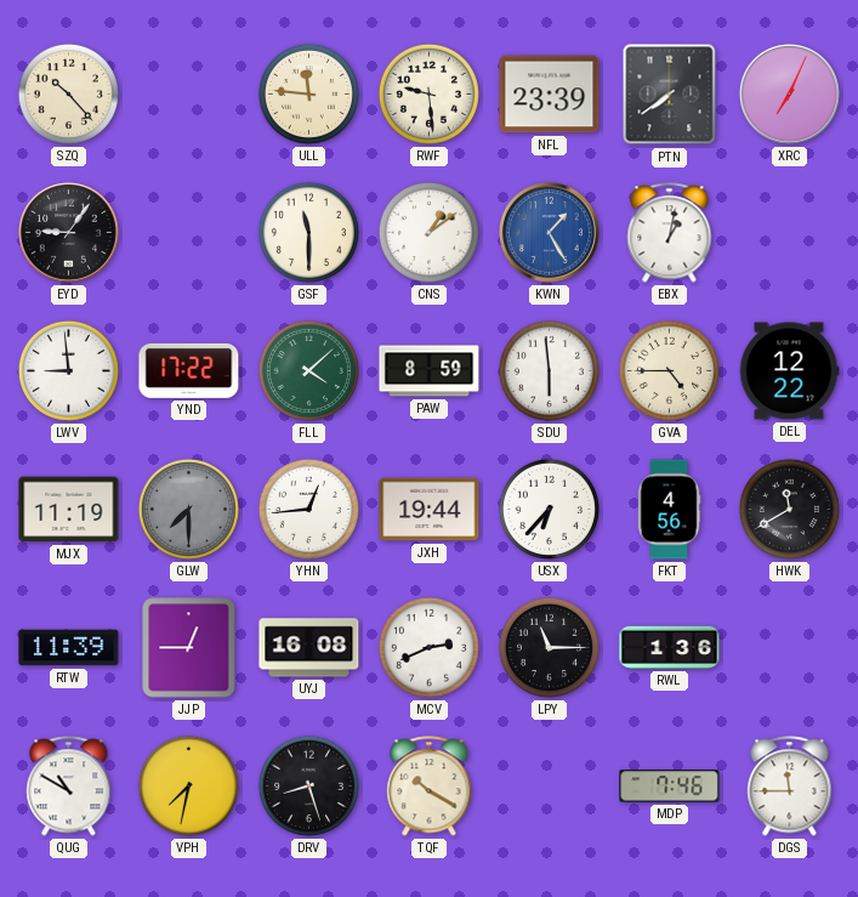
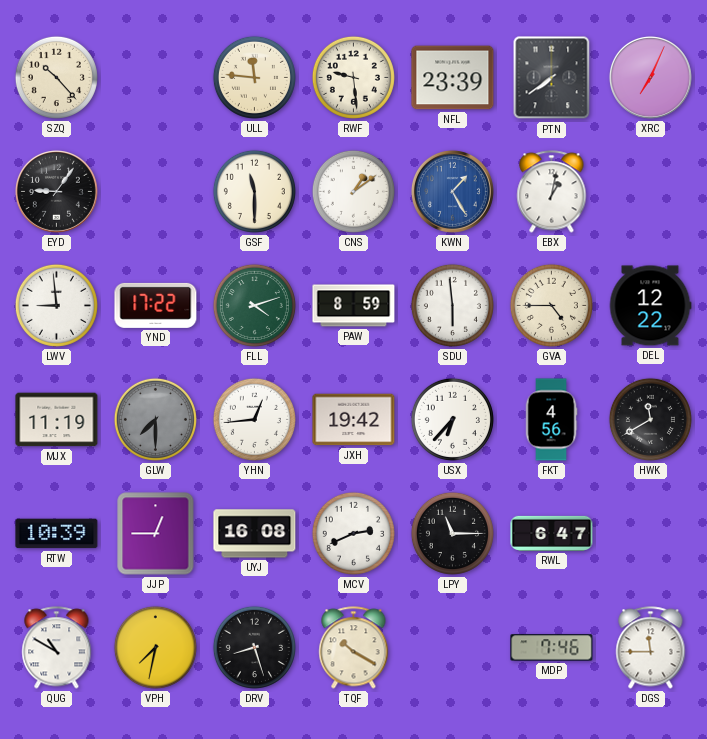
FLL: 4:08 -> 4:12 (254, 305)
JXH: 19:44 -> 19:42 (354, 420)
RTW: 11:39 -> 10:39 (57, 534)
RWL: 1:36 -> 6:47 (552, 533)
